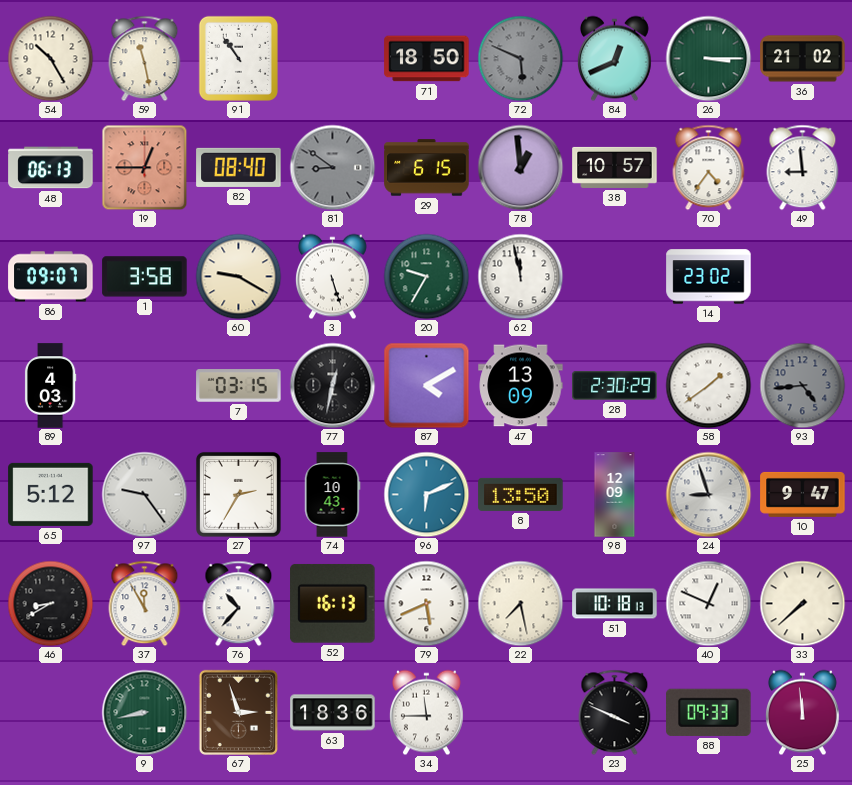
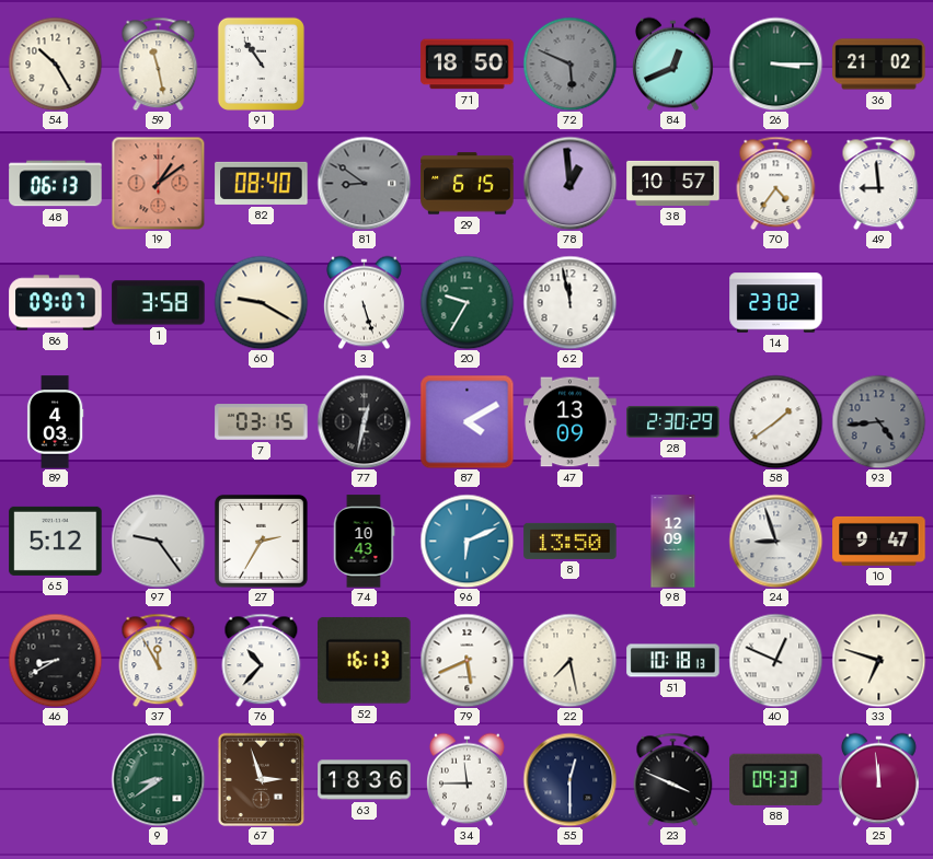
19: 12:45 -> 1:09 (158, 183)
33: 7:38 -> 6:48 (878, 660)
9: 8:43 -> 8:39 (158, 779)
55: none -> 12:30 (569, 779)
